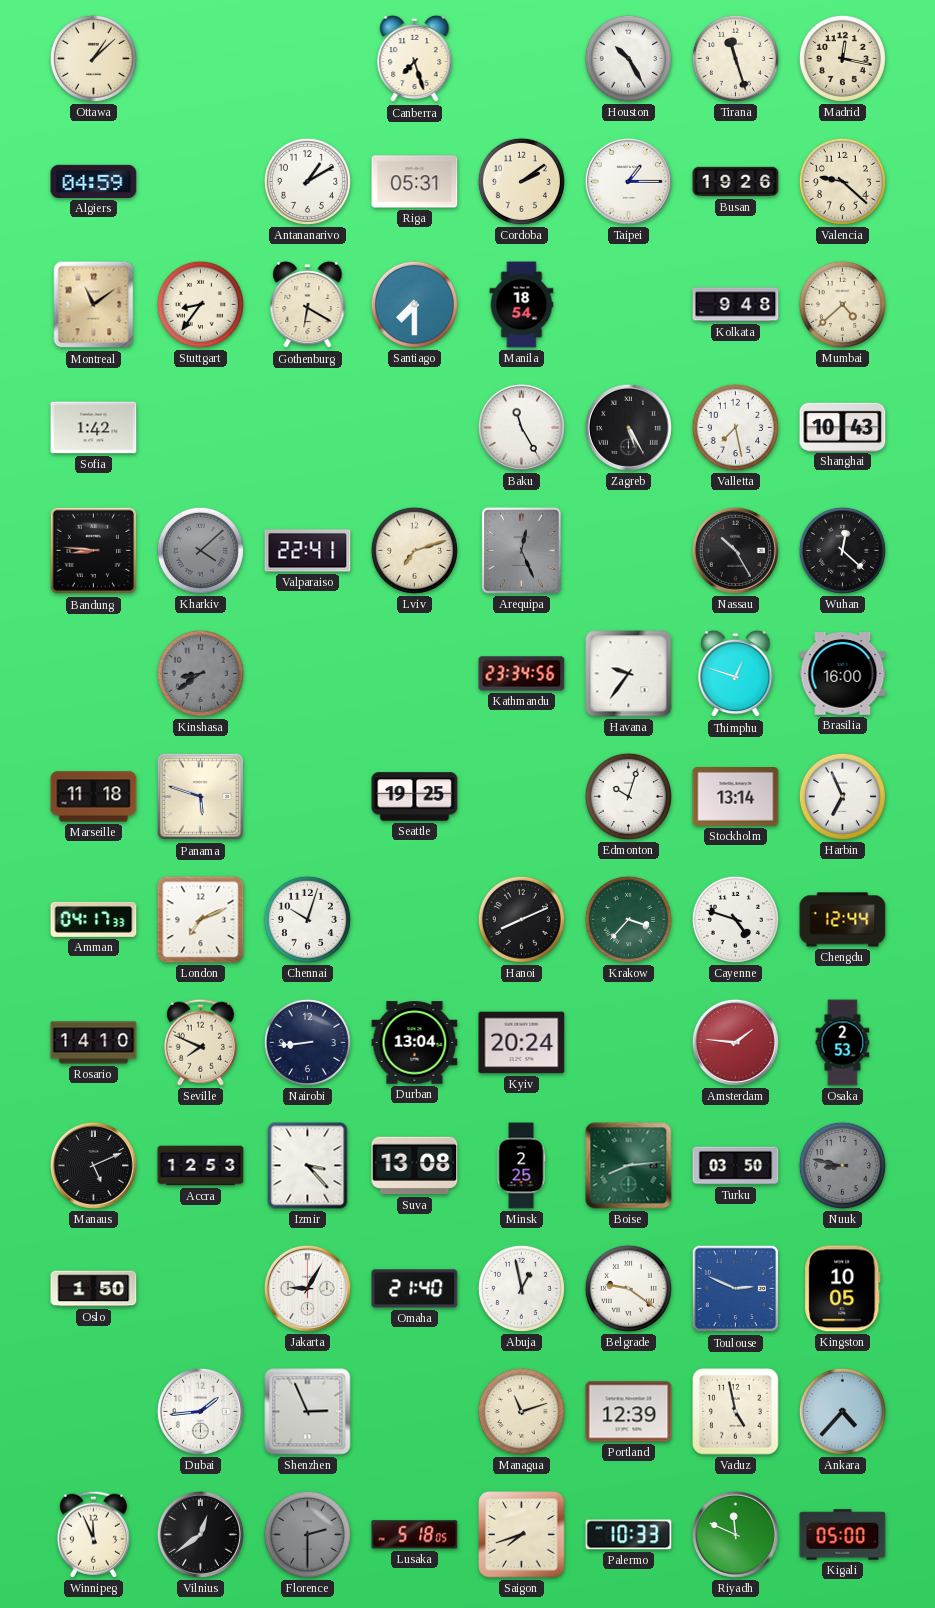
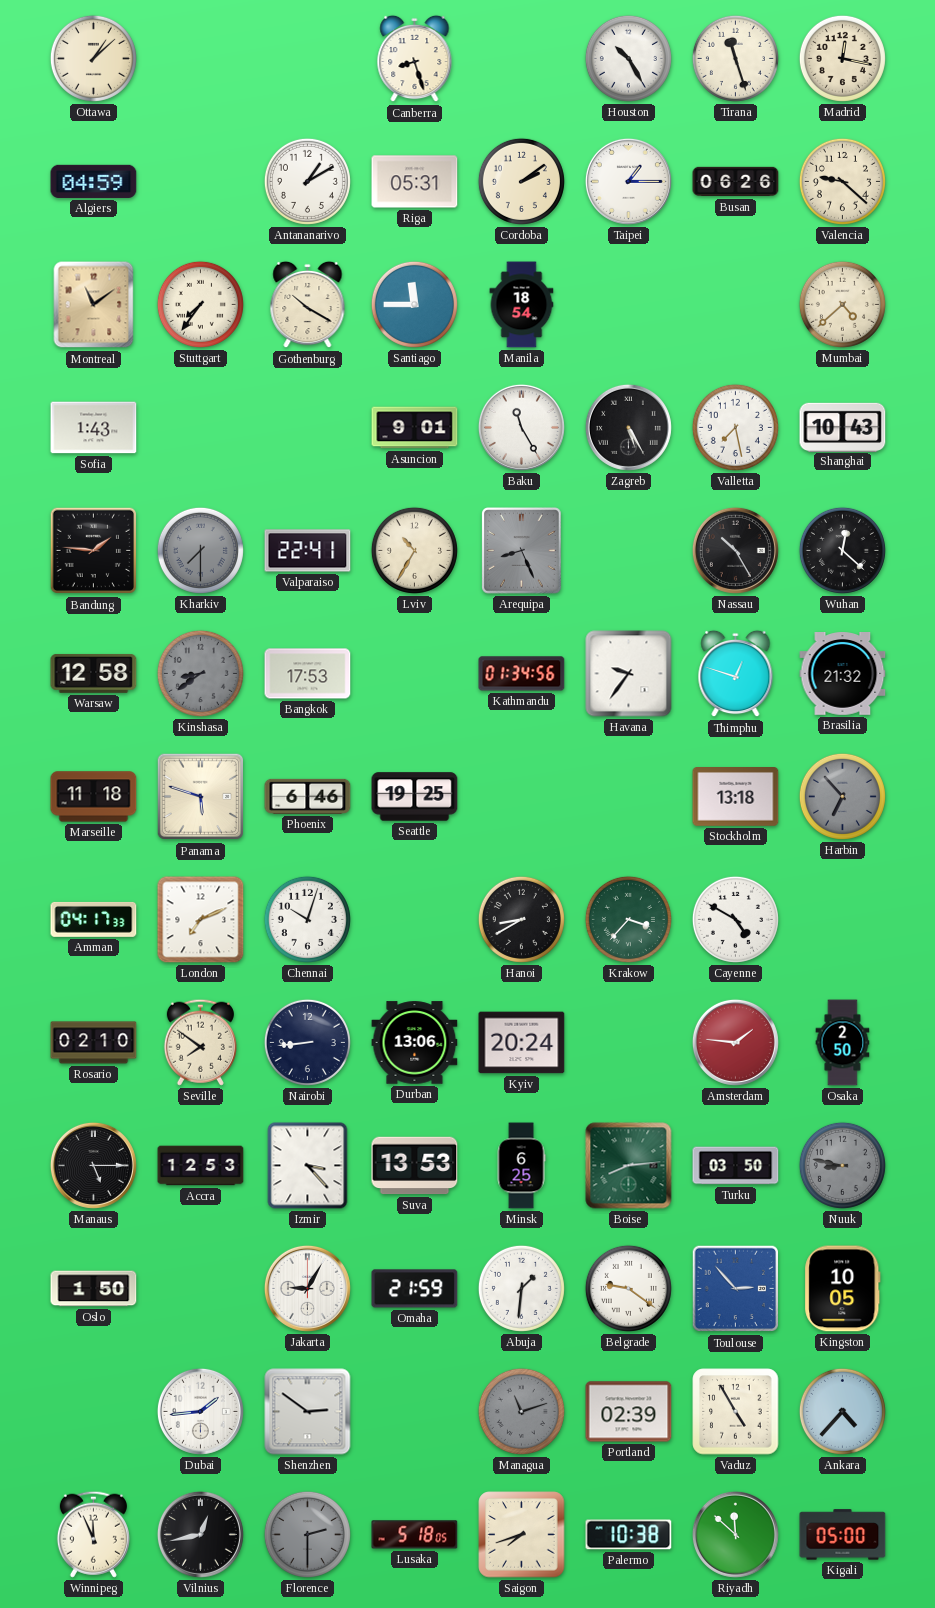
Canberra: 7:27 -> 8:27 (415, 59)
Busan: 19:26 -> 06:26 (736, 182)
Stuttgart: 8:36 -> 7:36 (200, 304)
Gothenburg: 6:20 -> 10:20 (308, 305)
Santiago: 7:30 -> 11:45 (414, 304)
Kolkata: 9:48 -> none (736, 305)
Sofia: 1:42 -> 1:43 (94, 428)
Asuncion: none -> 9:01 (415, 428)
Bandung: 8:46 -> 1:46 (94, 551)
Kharkiv: 4:08 -> 7:30 (200, 550)
Lviv: 7:12 -> 10:35 (414, 550)
Arequipa: 12:26 -> 8:26 (522, 551)
Warsaw: none -> 12:58 (94, 673)
Bangkok: none -> 17:53 (308, 674)
Kathmandu: 23:34 -> 01:34 (522, 674)
Brasilia: 16:00 -> 21:32 (843, 674)
Phoenix: none -> 6:46 (308, 796)
Edmonton: 10:03 -> none (628, 796)
Stockholm: 13:14 -> 13:18 (736, 797)
Harbin: 6:56 -> 6:53 (842, 796)
Harbin dial: white -> grey (842, 796)
Hanoi: 8:11 -> 8:40 (521, 919)
Cayenne: 4:48 -> 4:50 (735, 919)
Chengdu: 12:44 -> none (843, 920)
Rosario: 14:10 -> 02:10 (94, 1043)
Seville: 7:49 -> 7:51 (200, 1042)
Durban: 13:04 -> 13:06 (415, 1043)
Osaka: 2:53 -> 2:50 (843, 1043)
Manaus: 5:11 -> 5:15 (93, 1165)
Suva: 13:08 -> 13:53 (415, 1166)
Minsk: 2:25 -> 6:25 (521, 1166)
Omaha: 21:40 -> 21:59 (415, 1289)
Abuja: 12:58 -> 1:31 (521, 1288)
Toulouse: 2:49 -> 2:53 (736, 1289)
Shenzhen: 2:56 -> 2:51 (308, 1412)
Managua dial: cream -> grey (521, 1411)
Portland: 12:39 -> 02:39 (629, 1412)
Vaduz: 4:58 -> 4:55 (736, 1412)
Vilnius: 12:39 -> 12:43 (200, 1534)
Palermo: 10:33 -> 10:38 (629, 1535)
Riyadh: 11:49 -> 11:52 (735, 1534)
